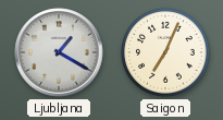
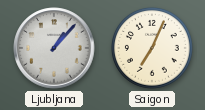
Ljubljana: 1:20 -> 1:07 (54, 48)
